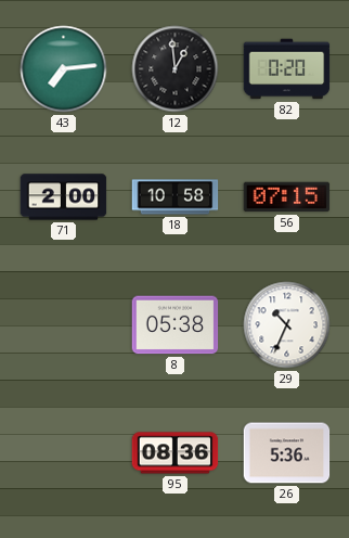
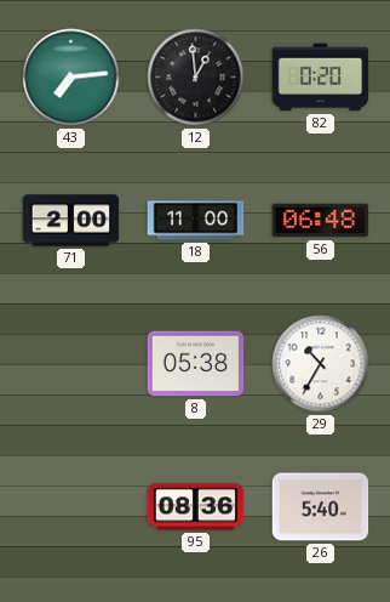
18: 10:58 -> 11:00 (196, 221)
56: 07:15 -> 06:48 (321, 221)
29: 10:34 -> 10:35 (321, 364)
26: 5:36 -> 5:40 (321, 507)
